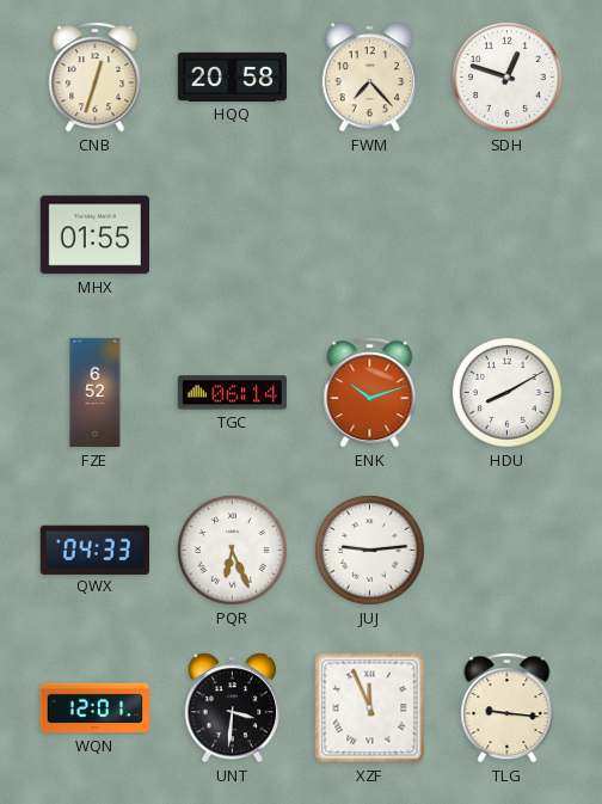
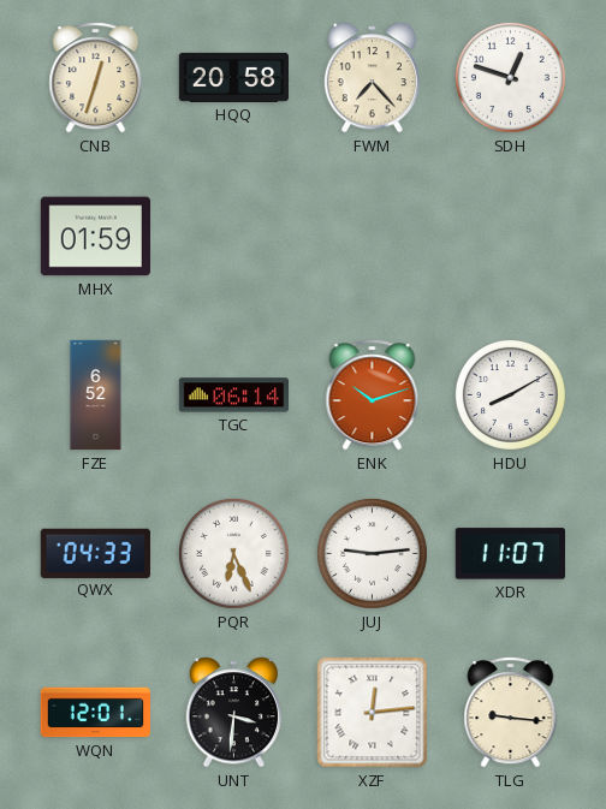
MHX: 01:55 -> 01:59 (95, 237)
XDR: none -> 11:07 (510, 554)
XZF: 11:56 -> 12:14 (373, 713)
